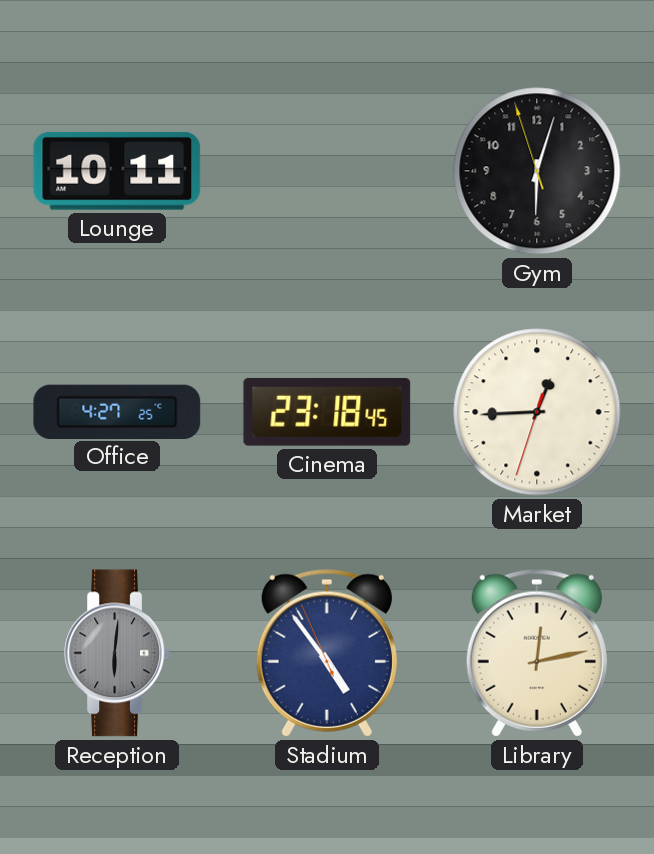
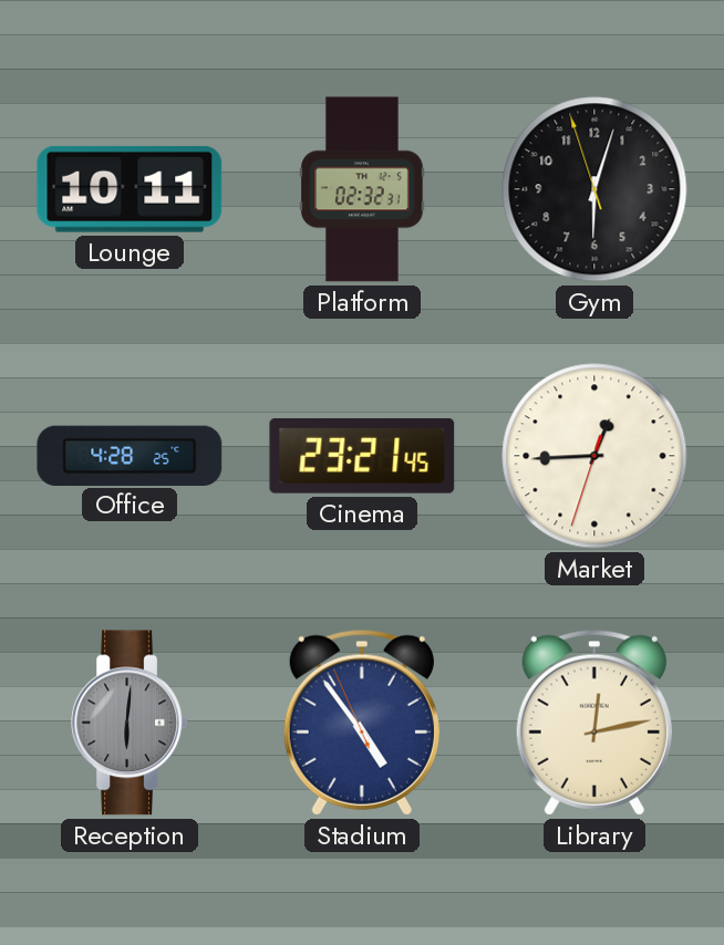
Platform: none -> 02:32 (363, 189)
Office: 4:27 -> 4:28 (130, 455)
Cinema: 23:18 -> 23:21 (362, 456)
